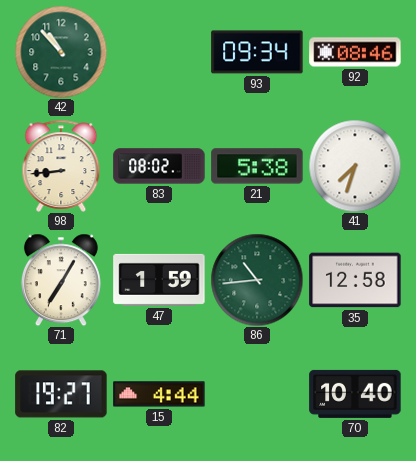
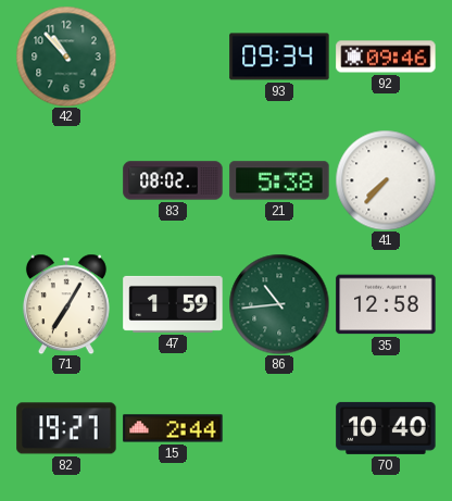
92: 08:46 -> 09:46 (386, 57)
98: 8:44 -> none (61, 166)
41: 7:33 -> 7:37 (386, 180)
15: 4:44 -> 2:44 (173, 428)
